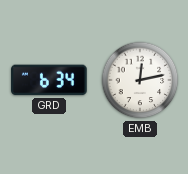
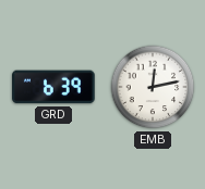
GRD: 6:34 -> 6:39 (53, 87)
